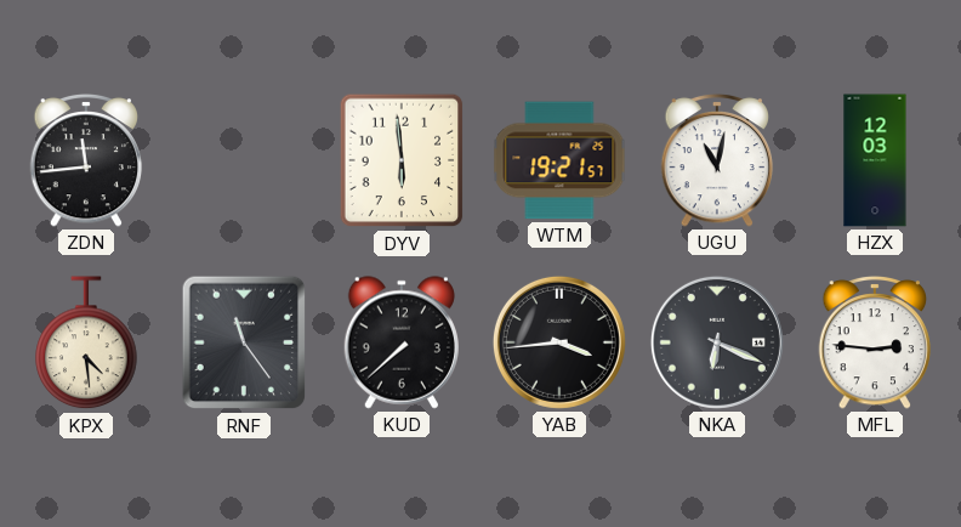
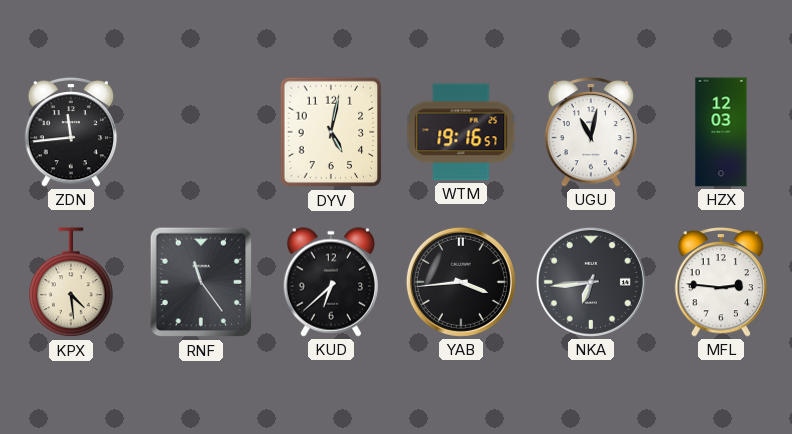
DYV: 5:59 -> 5:02 (331, 132)
WTM: 19:21 -> 19:16 (461, 132)
KUD: 7:38 -> 6:38 (330, 282)
NKA: 6:19 -> 6:44 (591, 282)
